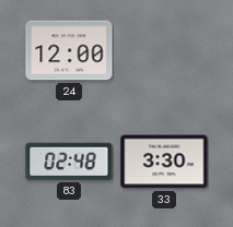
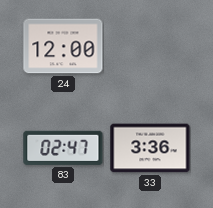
83: 02:48 -> 02:47 (63, 148)
33: 3:30 -> 3:36 (150, 148)
